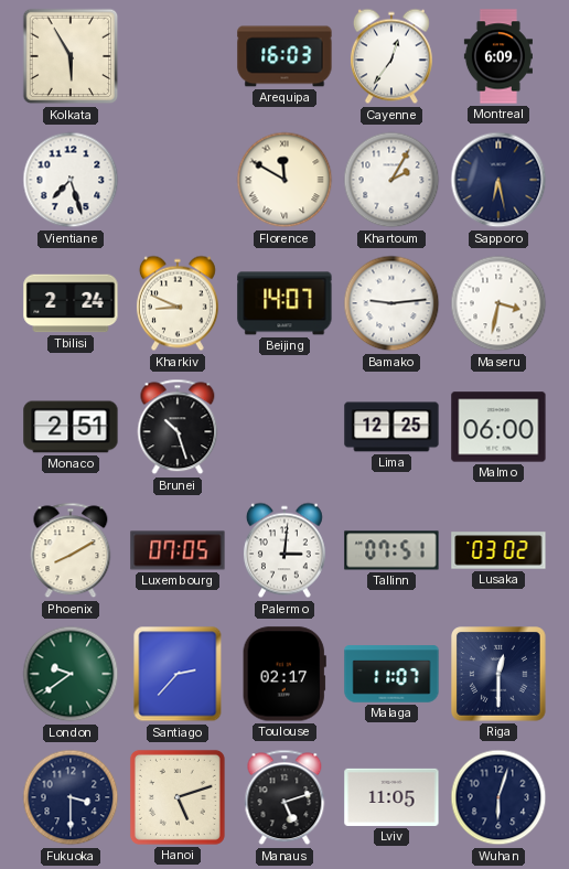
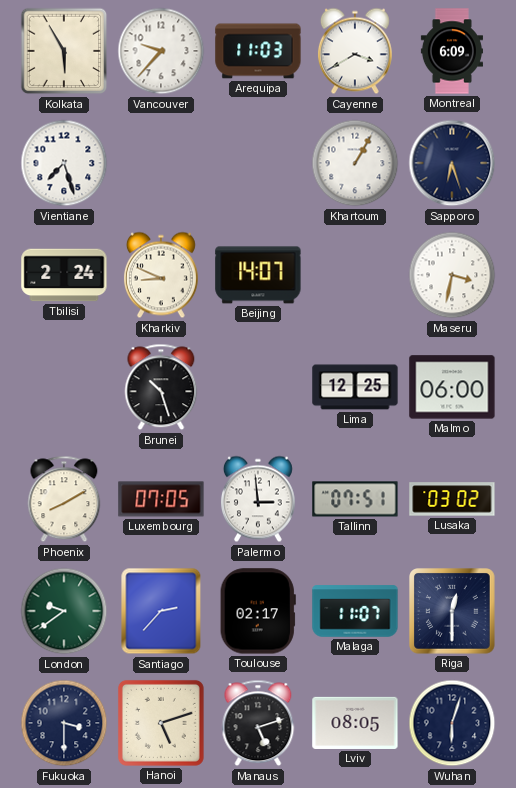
Vancouver: none -> 9:37 (161, 51)
Arequipa: 16:03 -> 11:03 (258, 51)
Cayenne: 12:36 -> 3:40 (355, 51)
Florence: 11:50 -> none (284, 180)
Khartoum: 2:05 -> 1:05 (355, 163)
Sapporo: 6:28 -> 6:27 (452, 163)
Bamako: 9:14 -> none (391, 303)
Monaco: 2:51 -> none (71, 427)
Palermo: 3:01 -> 2:59 (258, 499)
Lviv: 11:05 -> 08:05 (355, 723)
